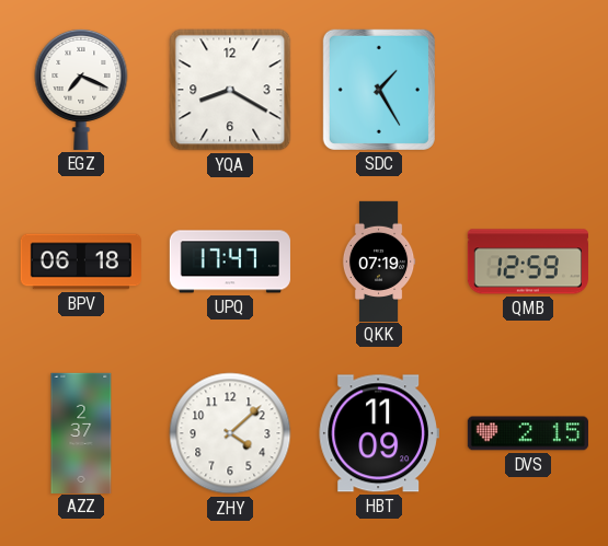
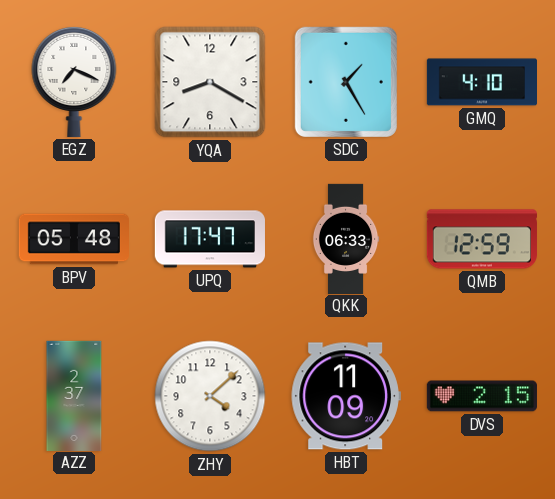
GMQ: none -> 4:10 (481, 82)
BPV: 06:18 -> 05:48 (73, 239)
QKK: 07:19 -> 06:33 (346, 238)
